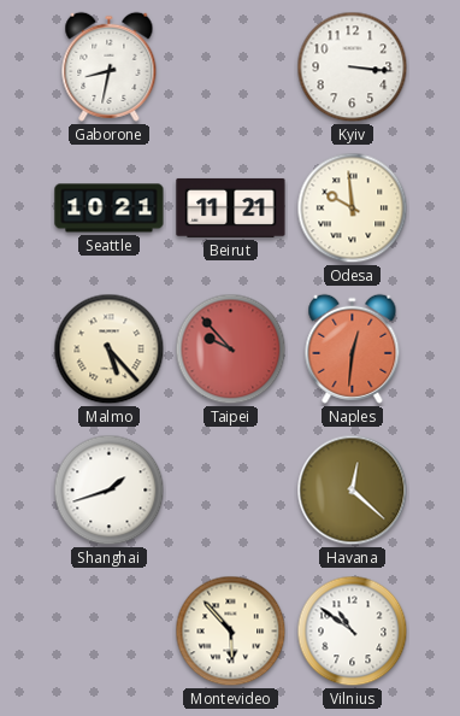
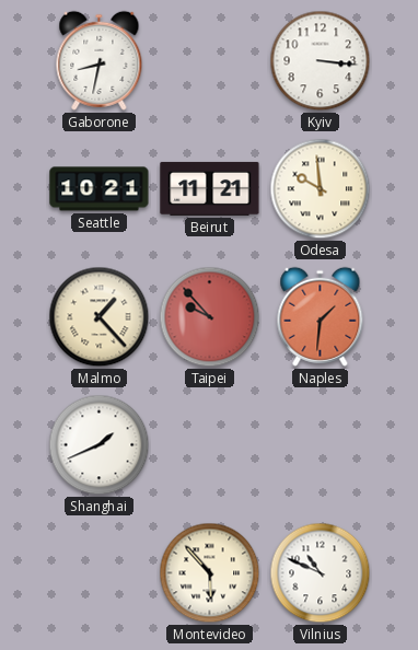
Malmo: 5:23 -> 1:23 (100, 317)
Naples: 12:31 -> 1:31 (321, 316)
Shanghai: 1:42 -> 1:41 (100, 445)
Havana: 12:22 -> none (353, 491)
Vilnius: 10:51 -> 10:49 (321, 573)
